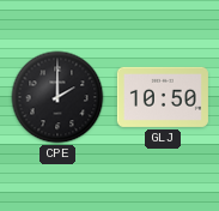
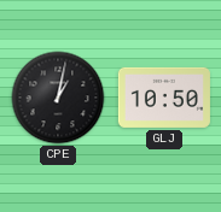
CPE: 2:00 -> 1:02 (58, 98)
